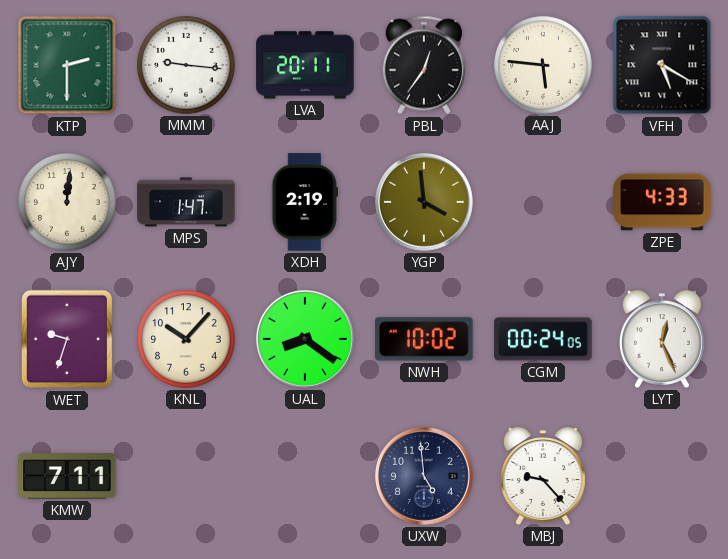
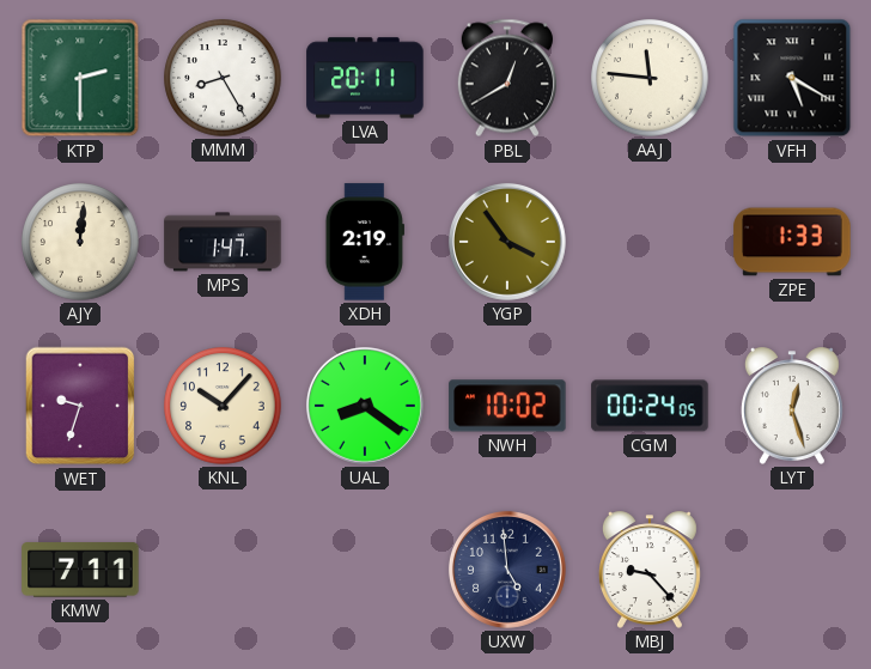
MMM: 9:16 -> 8:25 (223, 78)
PBL: 12:36 -> 12:40 (507, 78)
AAJ: 5:46 -> 11:46 (650, 78)
YGP: 3:59 -> 3:54 (507, 242)
ZPE: 4:33 -> 1:33 (792, 242)
LYT: 12:26 -> 12:27 (792, 406)
